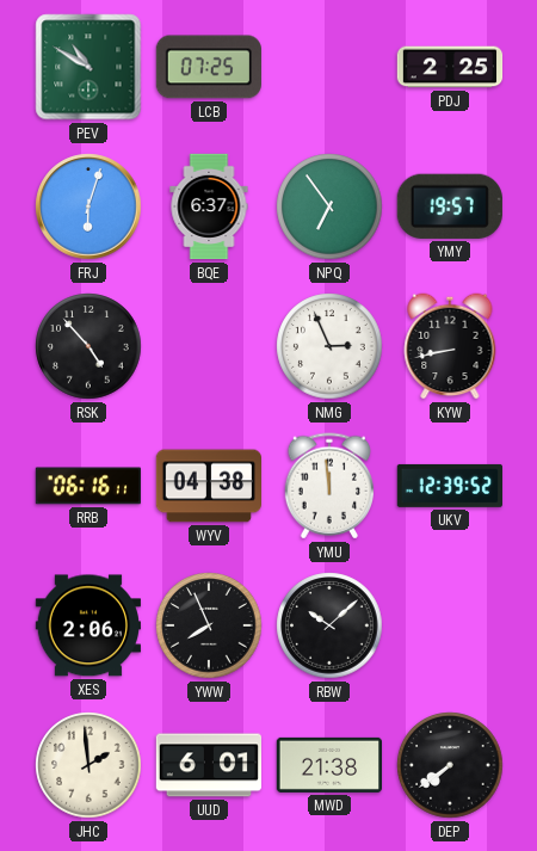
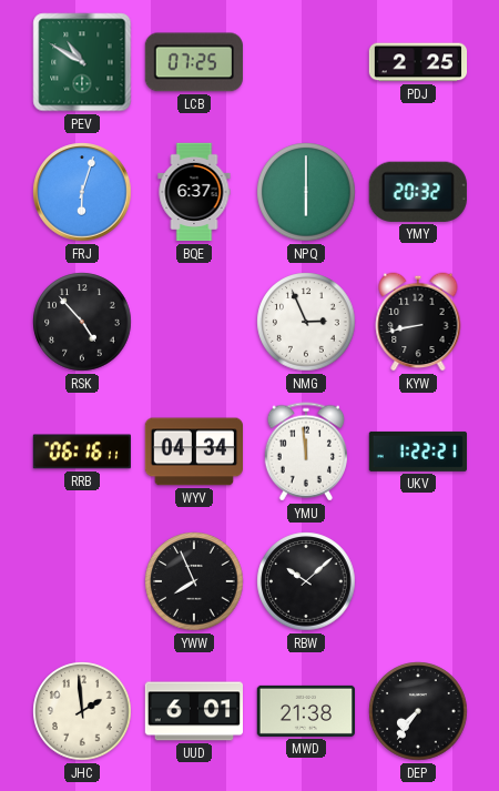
NPQ: 6:54 -> 6:00 (306, 192)
YMY: 19:57 -> 20:32 (418, 192)
WYV: 04:38 -> 04:34 (193, 452)
UKV: 12:39 -> 1:22 (417, 452)
XES: 2:06 -> none (87, 625)
DEP: 7:39 -> 7:36 (418, 711)
